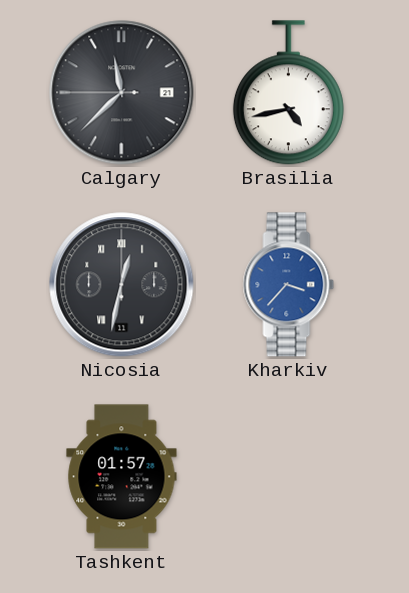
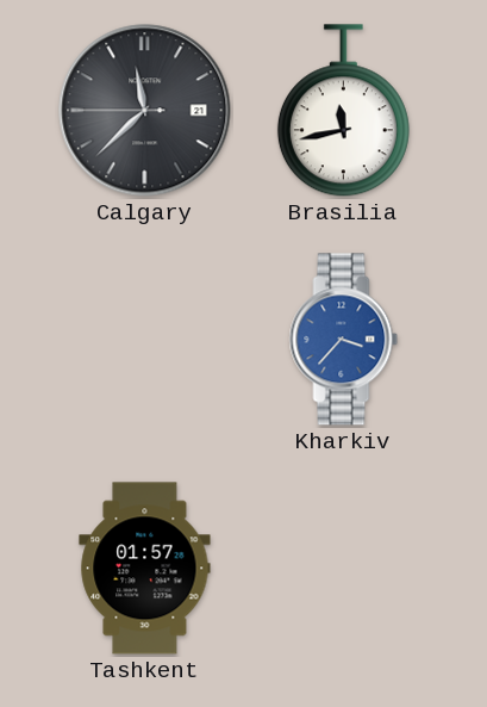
Brasilia: 4:43 -> 11:43 (343, 111)
Nicosia: 12:32 -> none (122, 285)
